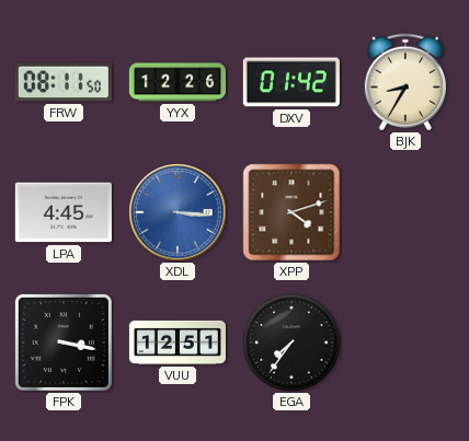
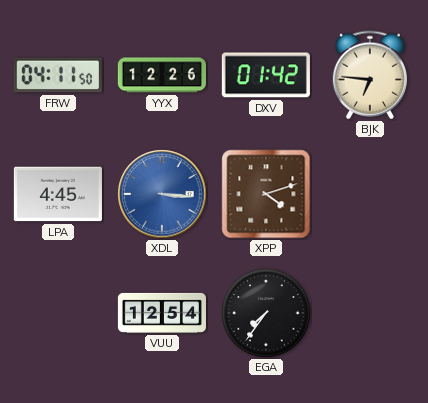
FRW: 08:11 -> 04:11 (58, 75)
BJK: 8:35 -> 6:46 (370, 75)
FPK: 3:17 -> none (64, 343)
VUU: 12:51 -> 12:54 (162, 313)
